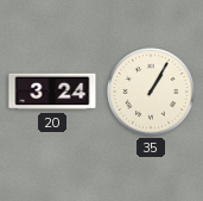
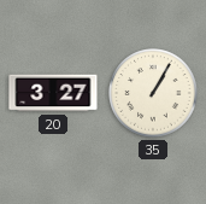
20: 3:24 -> 3:27 (53, 93)
